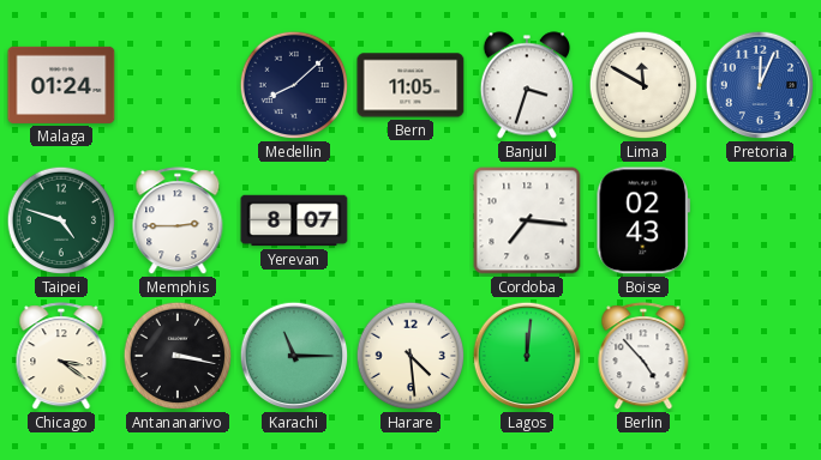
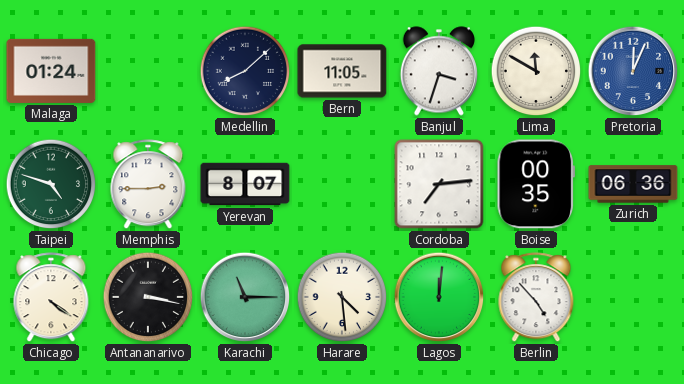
Cordoba: 7:16 -> 7:14 (439, 184)
Boise: 02:43 -> 00:35 (535, 184)
Zurich: none -> 06:36 (633, 184)
Chicago: 3:21 -> 4:21 (51, 298)
